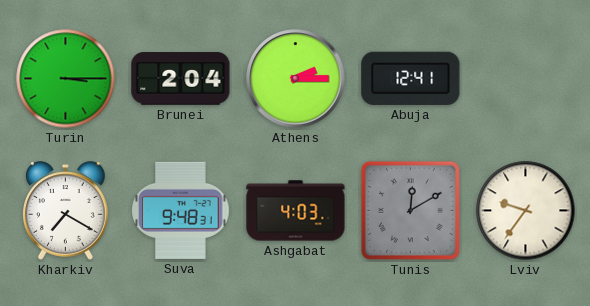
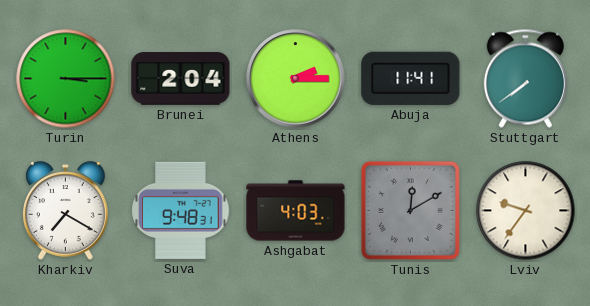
Abuja: 12:41 -> 11:41 (411, 78)
Stuttgart: none -> 7:39 (525, 79)
